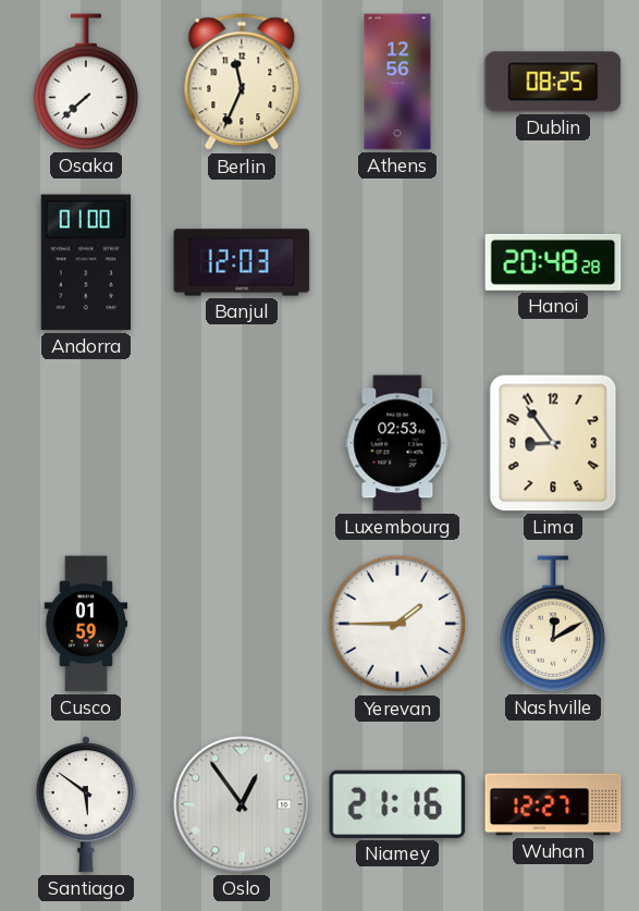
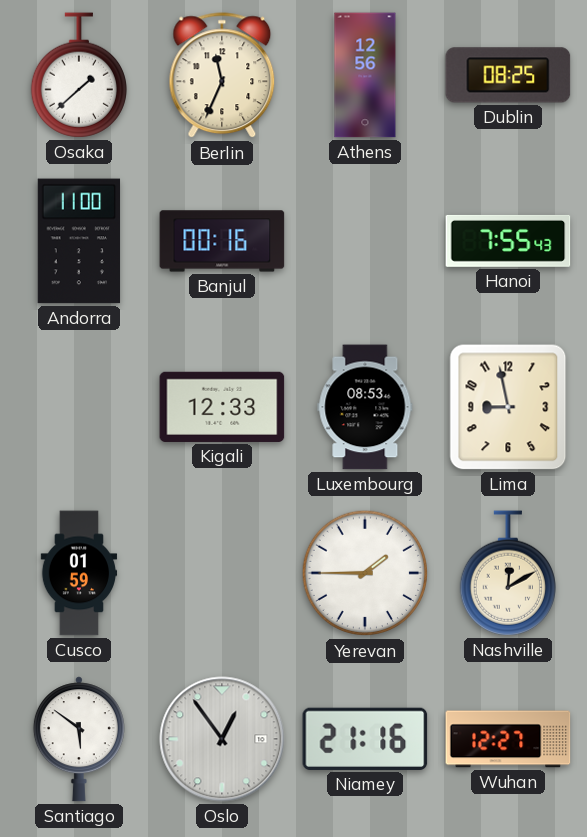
Osaka: 7:38 -> 1:38 (79, 75)
Andorra: 01:00 -> 11:00 (79, 241)
Banjul: 12:03 -> 00:16 (222, 241)
Hanoi: 20:48 -> 7:55 (508, 241)
Kigali: none -> 12:33 (222, 407)
Luxembourg: 02:53 -> 08:53 (365, 407)
Lima: 8:54 -> 8:58 (508, 407)
